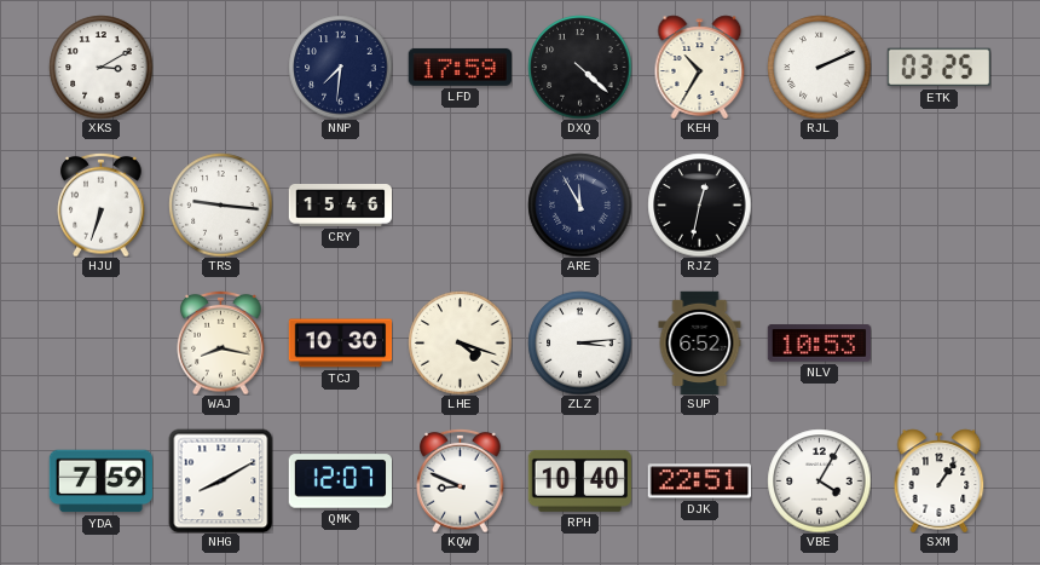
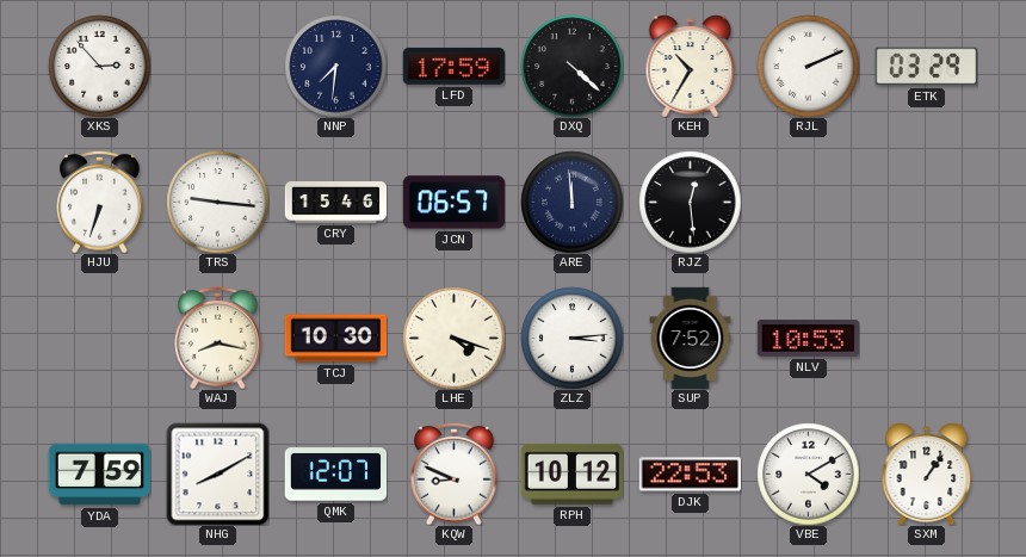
XKS: 3:10 -> 2:53 (99, 66)
ETK: 03:25 -> 03:29 (926, 67)
JCN: none -> 06:57 (453, 203)
ARE: 11:55 -> 11:59 (571, 202)
RJZ: 12:32 -> 12:29 (690, 202)
SUP: 6:52 -> 7:52 (691, 338)
RPH: 10:40 -> 10:12 (571, 474)
DJK: 22:51 -> 22:53 (690, 475)
VBE: 4:05 -> 4:10 (808, 474)
